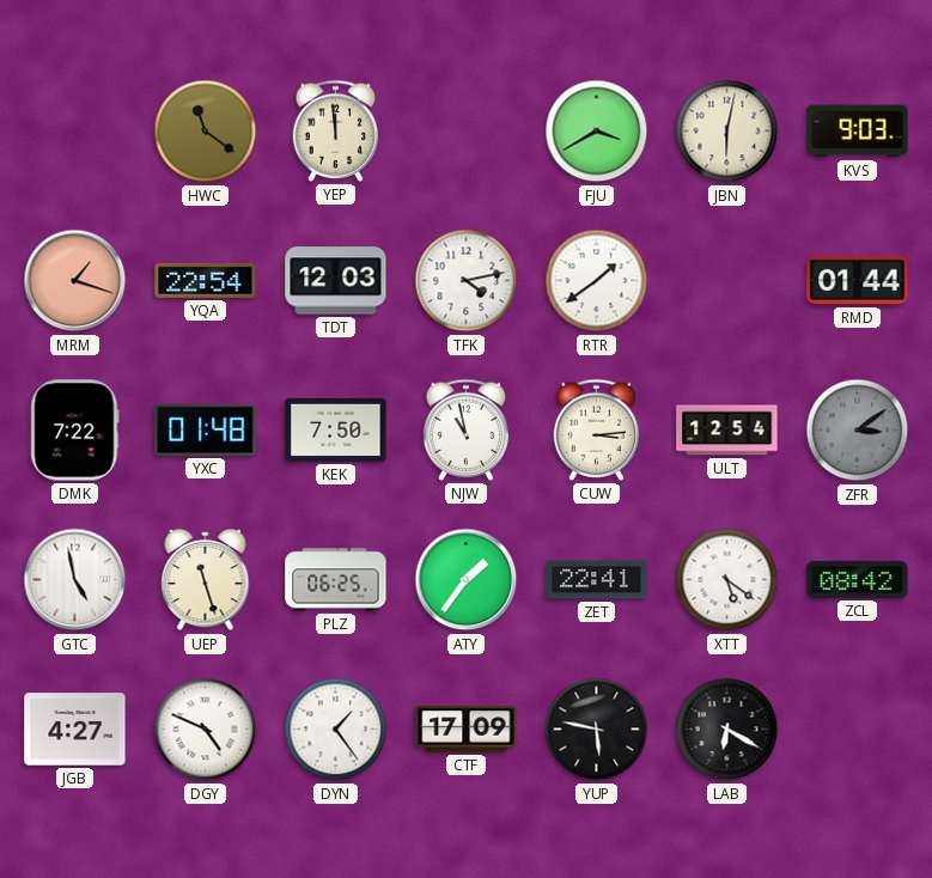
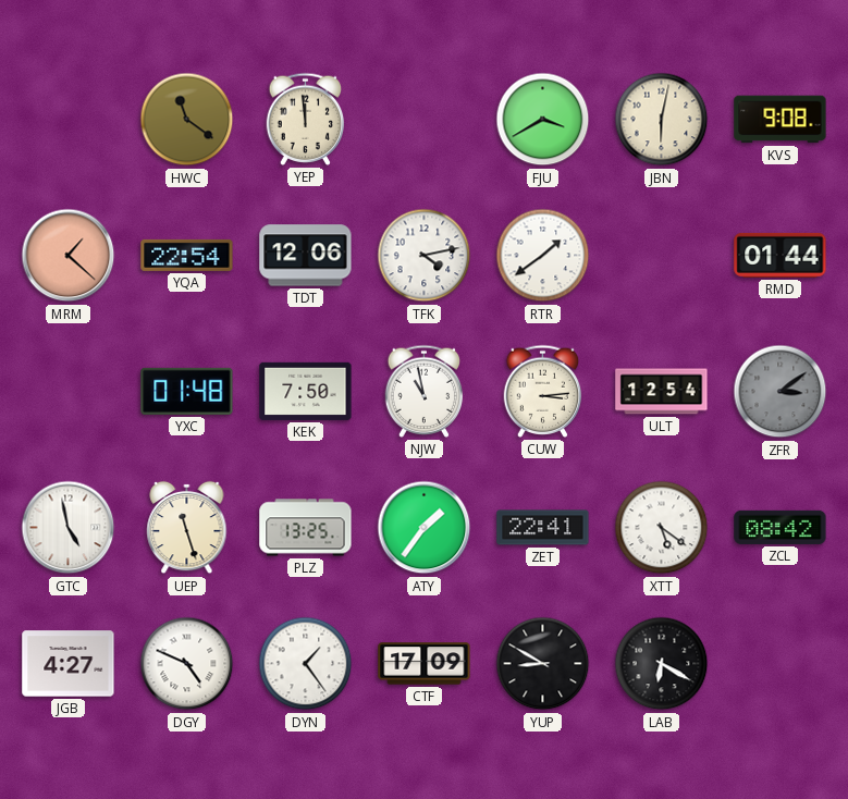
KVS: 9:03 -> 9:08 (781, 120)
MRM: 1:18 -> 1:22 (69, 256)
TDT: 12:03 -> 12:06 (306, 256)
DMK: 7:22 -> none (75, 431)
PLZ: 06:25 -> 13:25 (306, 528)
YUP: 5:47 -> 8:50 (543, 664)
